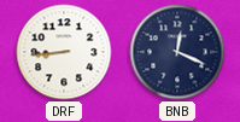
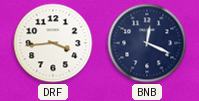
DRF: 8:44 -> 3:44 (53, 43)
